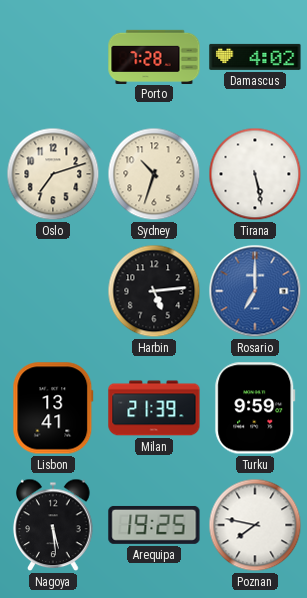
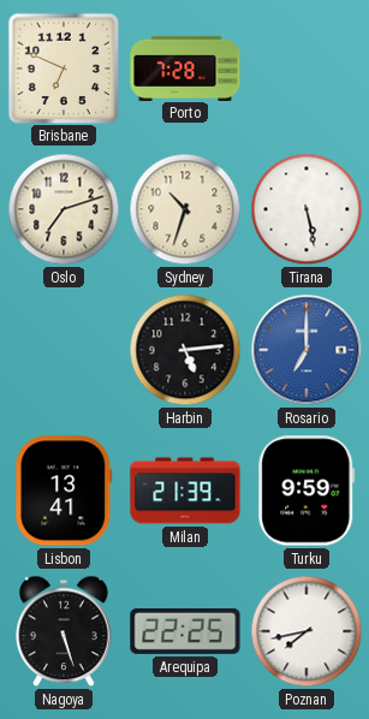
Brisbane: none -> 6:49 (63, 67)
Damascus: 4:02 -> none (255, 57)
Nagoya: 5:29 -> 5:27 (64, 631)
Arequipa: 19:25 -> 22:25 (185, 631)
Poznan: 7:47 -> 7:43 (306, 631)
